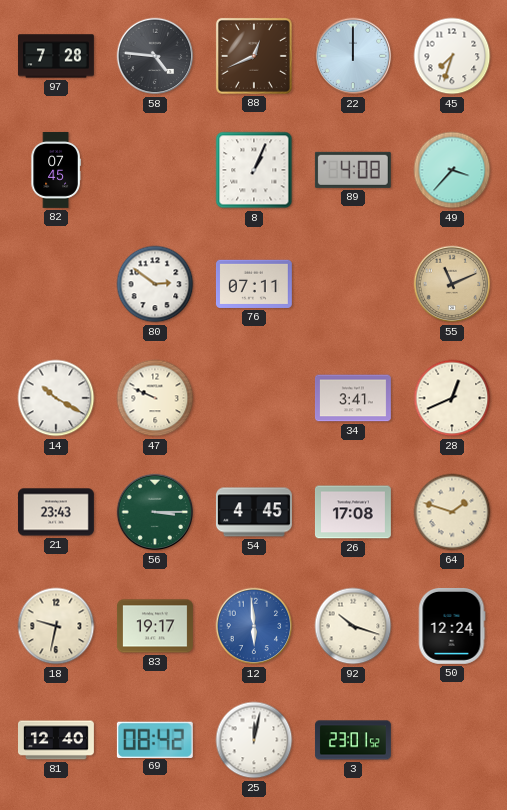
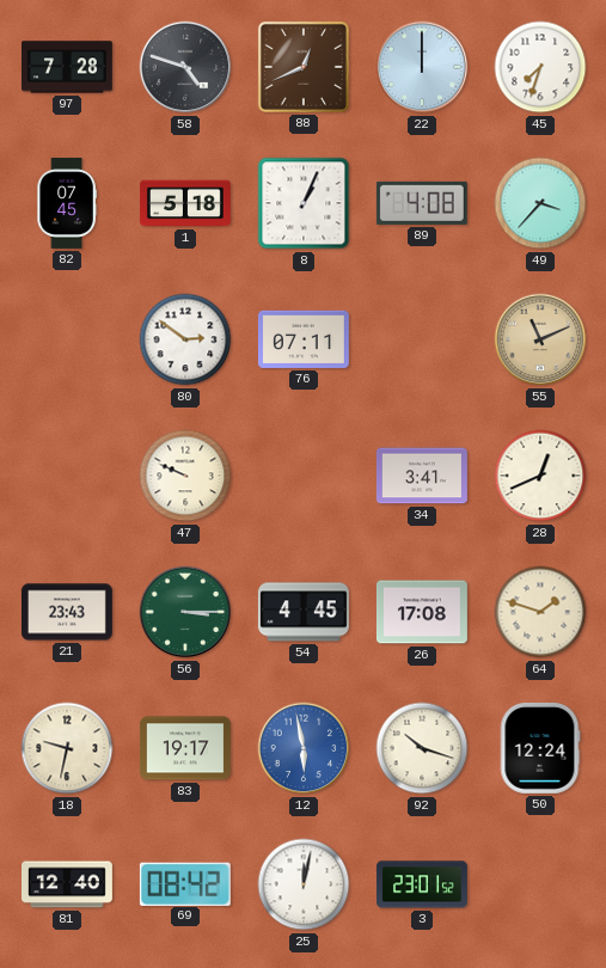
58: 4:46 -> 4:48 (185, 67)
1: none -> 5:18 (185, 203)
14: 10:20 -> none (56, 398)
12: 5:59 -> 5:58 (304, 748)
